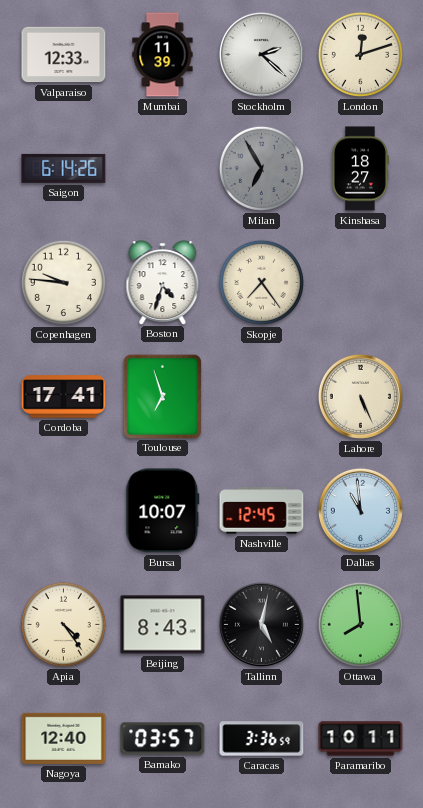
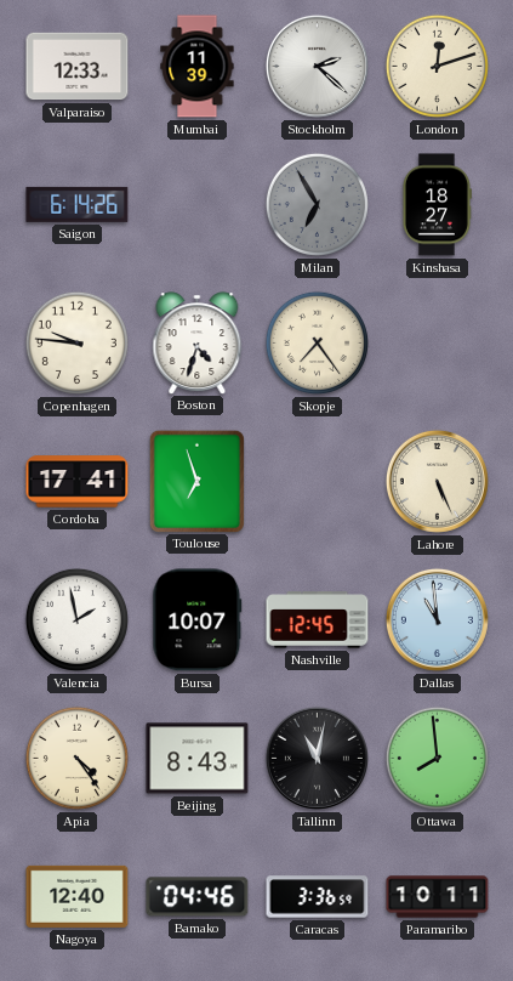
Valencia: none -> 1:58 (76, 619)
Tallinn: 5:02 -> 11:02 (317, 758)
Bamako: 03:57 -> 04:46 (198, 897)
